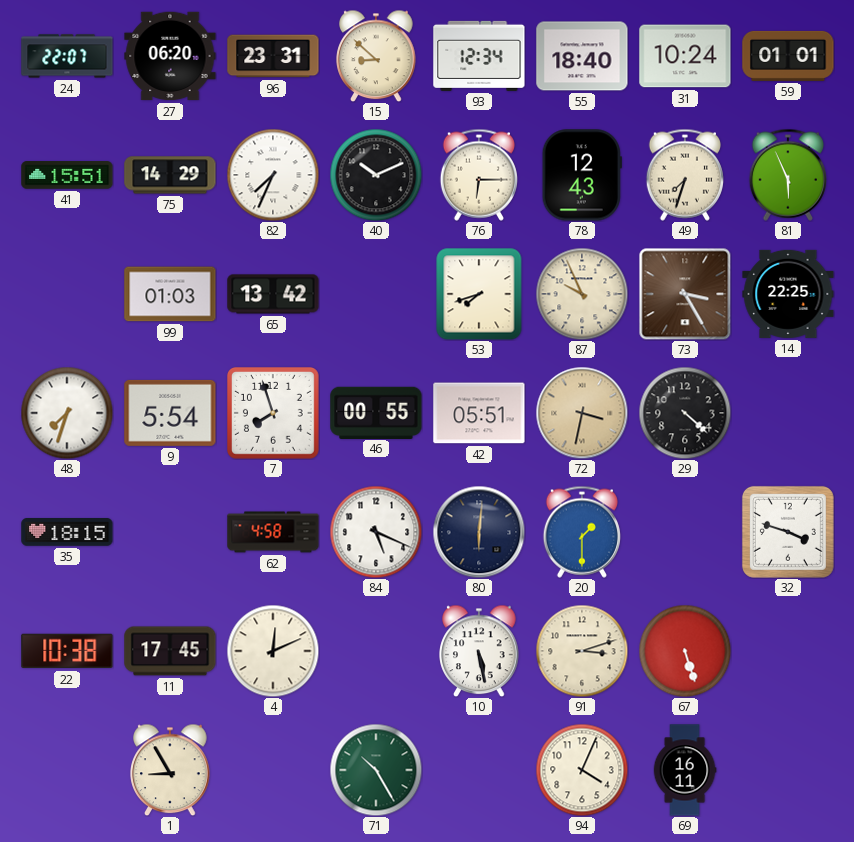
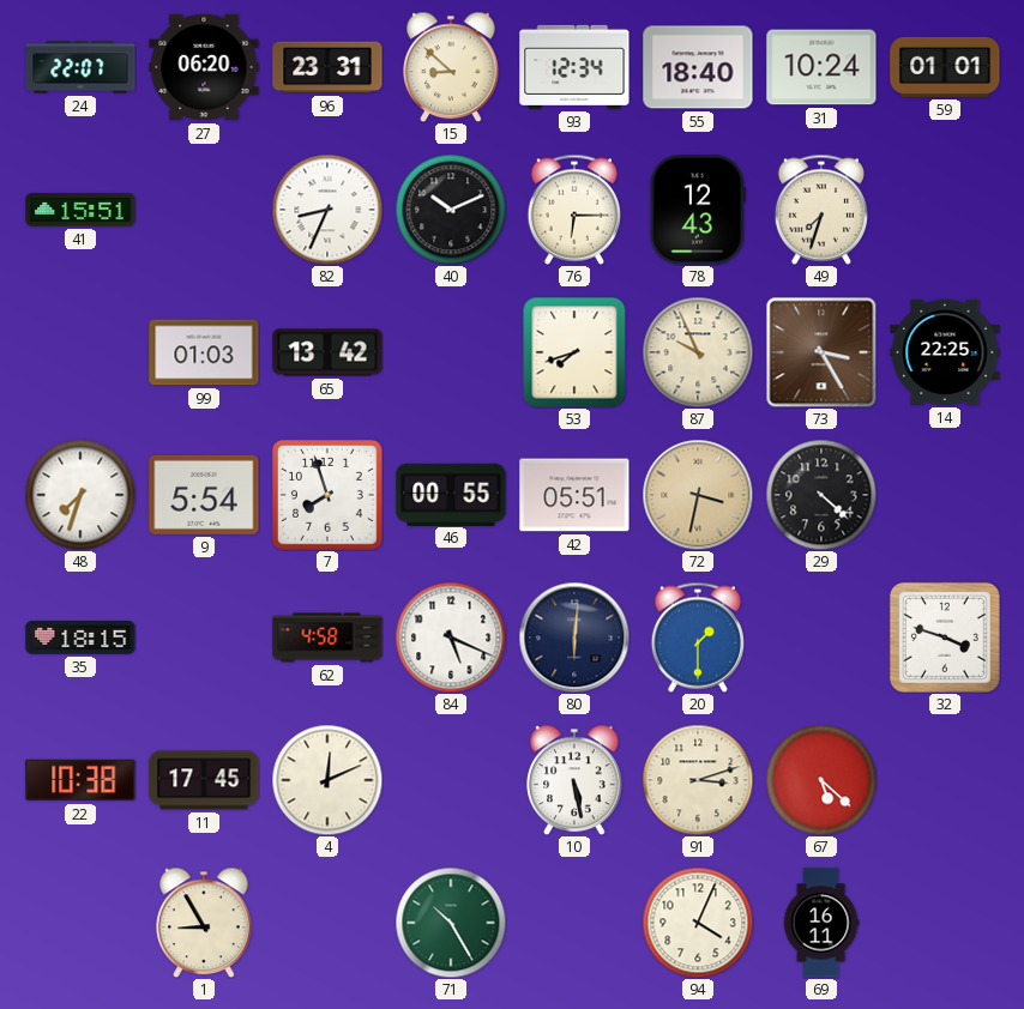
75: 14:29 -> none (170, 175)
82: 7:34 -> 8:34 (327, 210)
81: 5:56 -> none (788, 175)
67: 5:27 -> 5:22 (821, 780)
